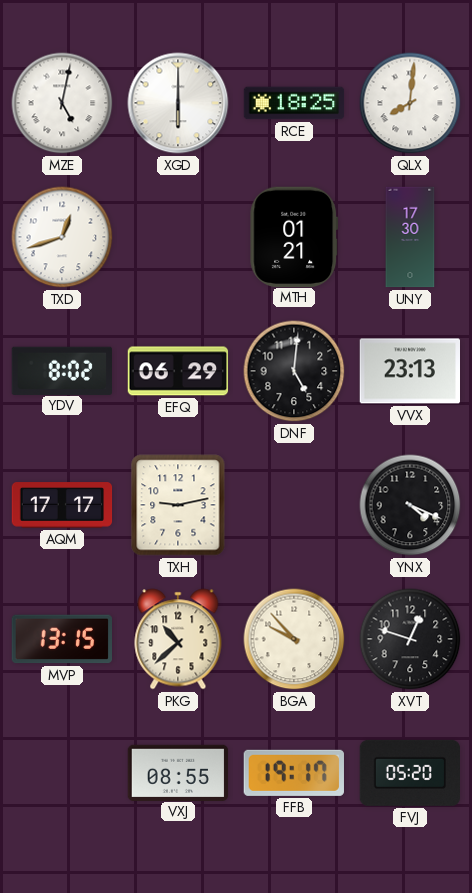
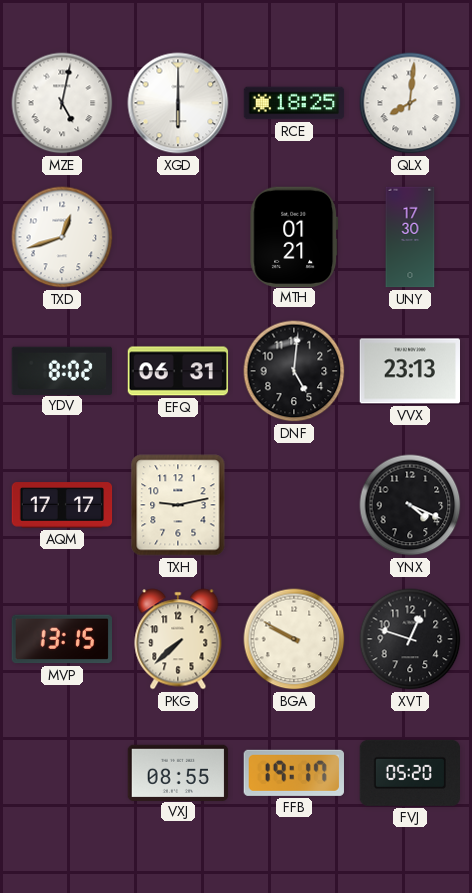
EFQ: 06:29 -> 06:31 (178, 371)
PKG: 10:38 -> 7:38 (178, 639)
BGA: 9:53 -> 9:50 (294, 639)
